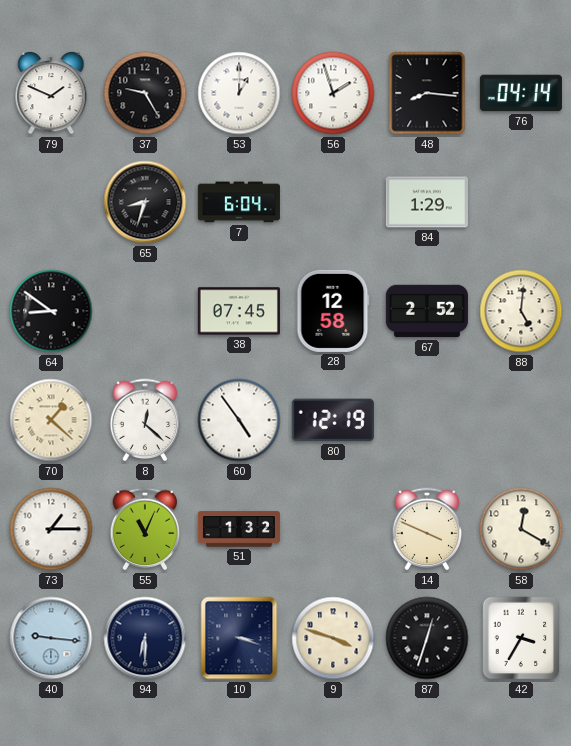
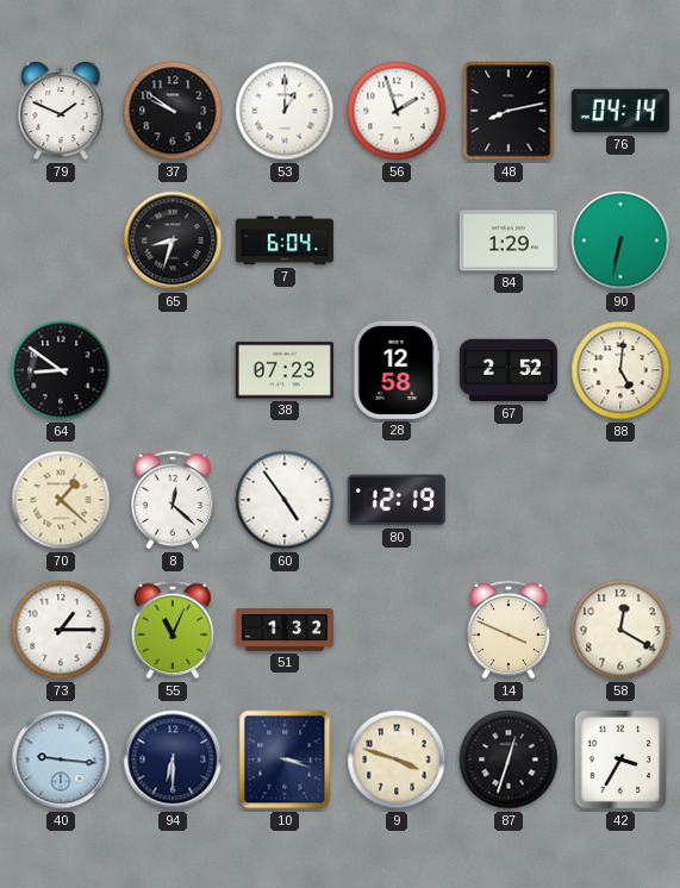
37: 9:25 -> 9:51 (173, 111)
48: 8:16 -> 8:13 (509, 111)
90: none -> 6:32 (620, 240)
38: 07:45 -> 07:23 (285, 370)
